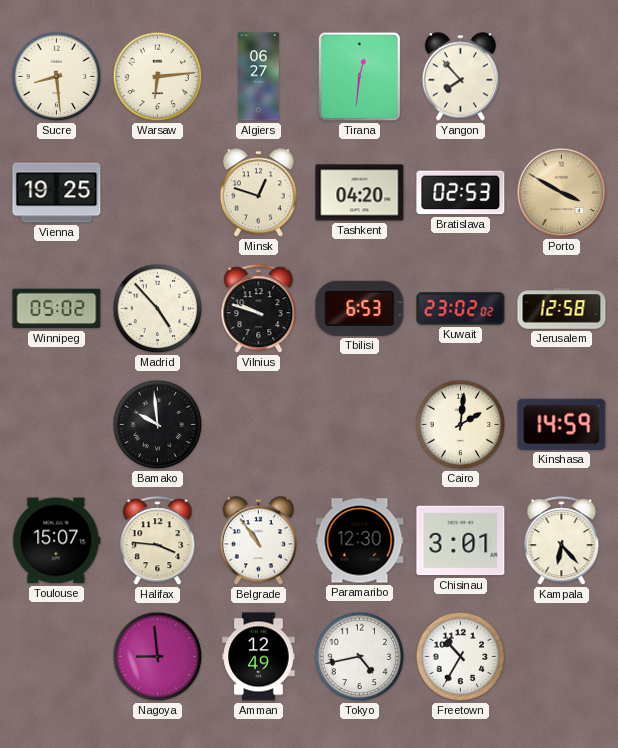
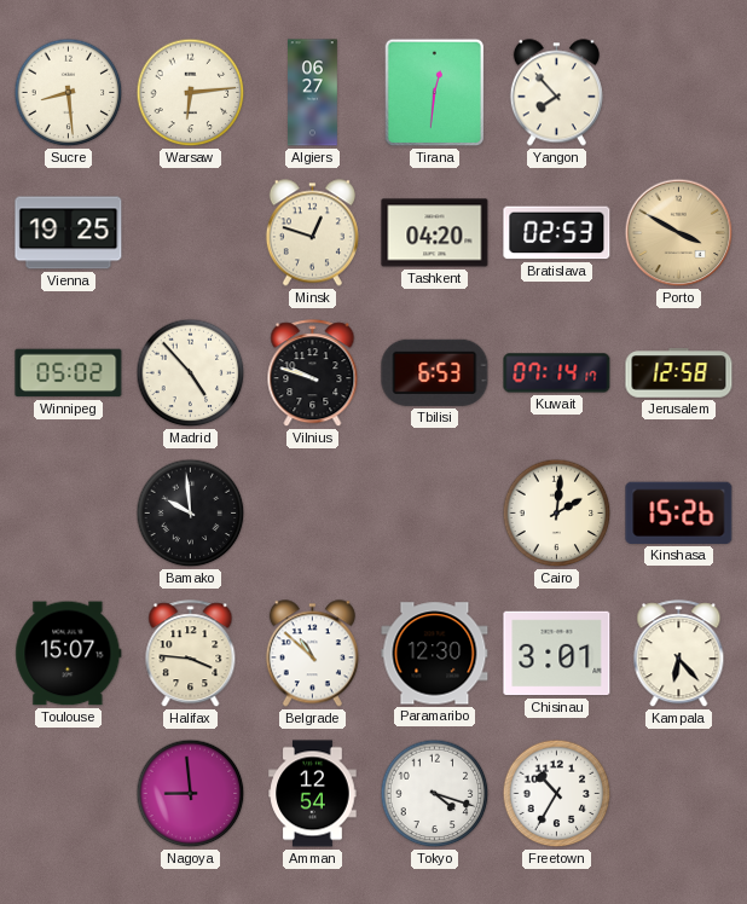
Kuwait: 23:02 -> 07:14 (557, 373)
Kinshasa: 14:59 -> 15:26 (679, 512)
Belgrade: 10:54 -> 10:52 (312, 654)
Amman: 12:49 -> 12:54 (313, 794)
Tokyo: 4:43 -> 4:18 (435, 794)
